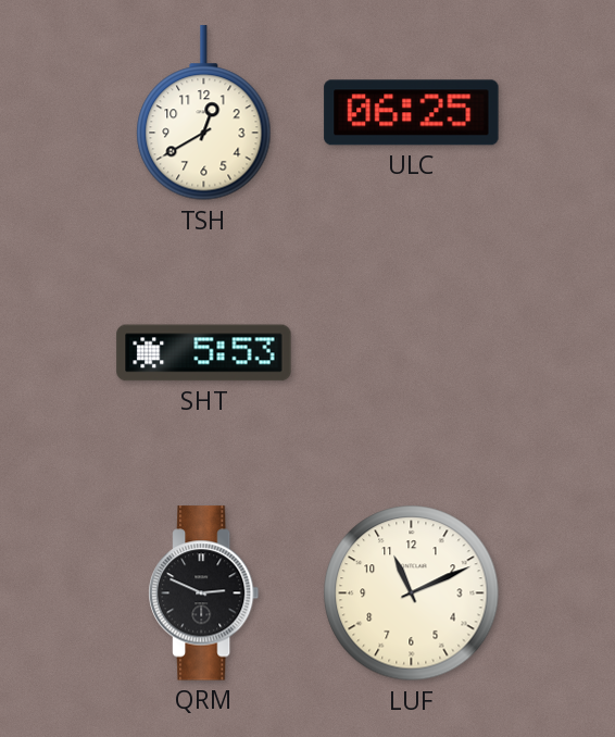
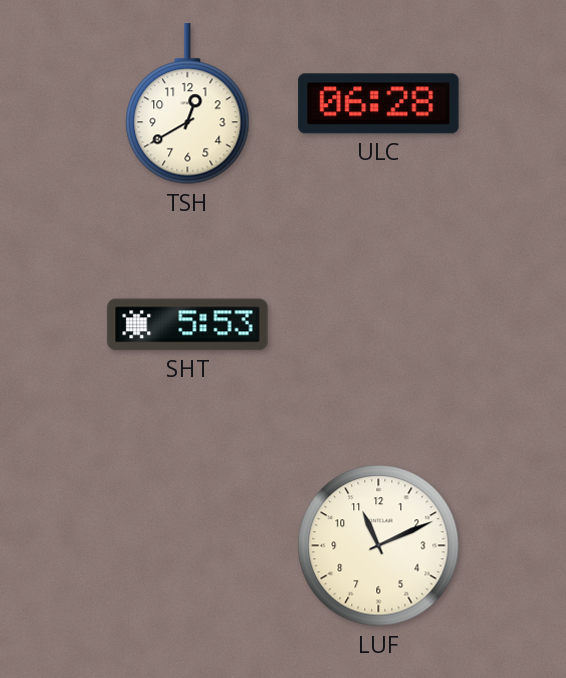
ULC: 06:25 -> 06:28 (379, 104)
QRM: 2:49 -> none (204, 594)
